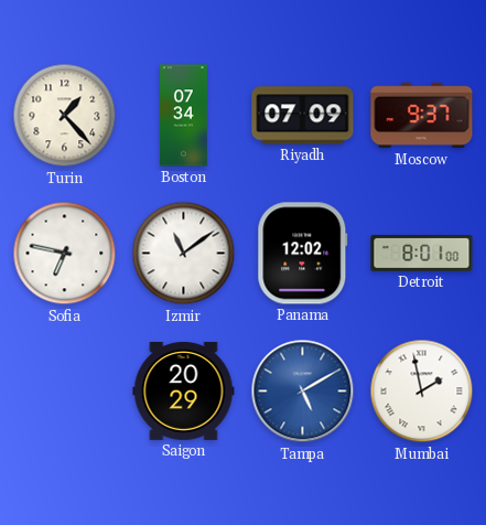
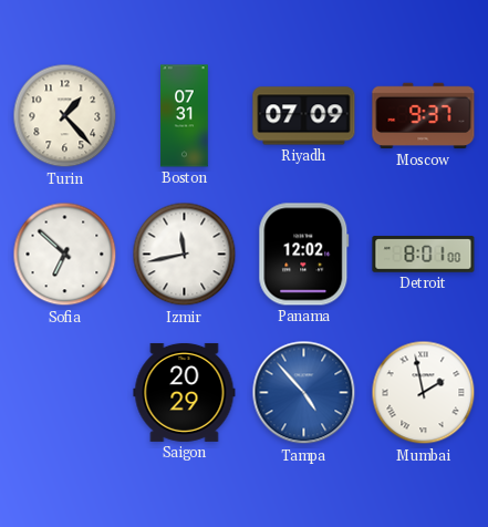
Boston: 07:34 -> 07:31 (185, 116)
Sofia: 6:47 -> 6:52 (65, 255)
Izmir: 11:09 -> 11:43 (185, 255)
Tampa: 5:10 -> 4:53 (304, 393)
